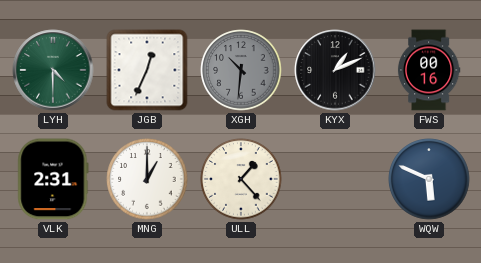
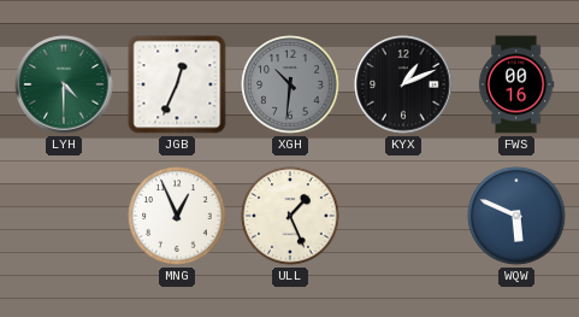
VLK: 2:31 -> none (53, 179)
MNG: 1:00 -> 12:56 (177, 216)
ULL: 1:23 -> 1:26 (290, 216)
